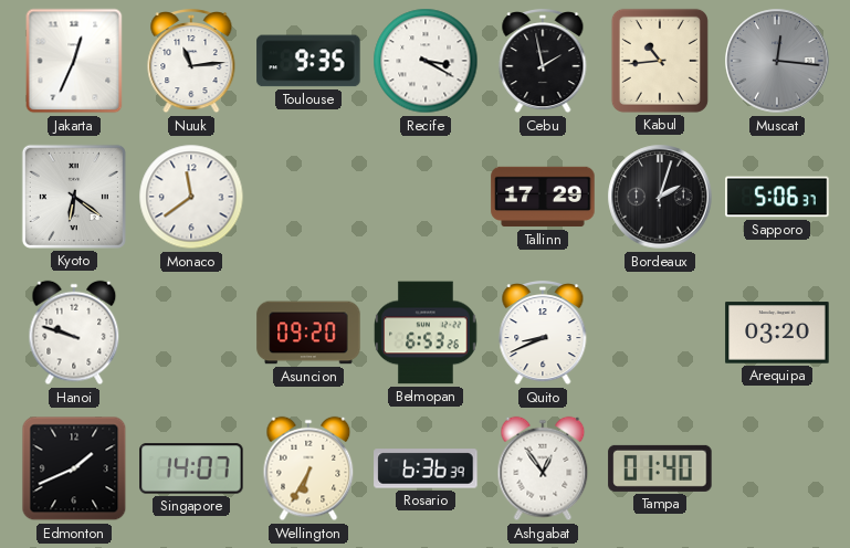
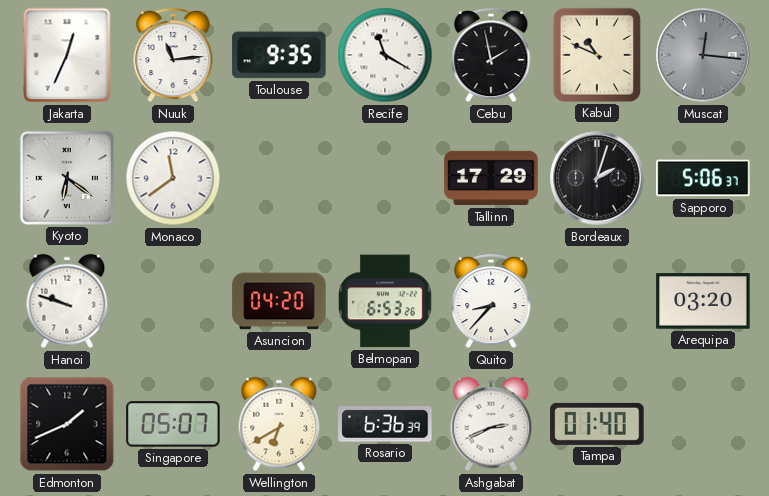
Recife: 3:20 -> 11:20 (385, 55)
Kabul: 10:44 -> 10:49 (597, 55)
Asuncion: 09:20 -> 04:20 (279, 301)
Quito: 8:41 -> 8:37 (491, 301)
Singapore: 14:07 -> 05:07 (173, 424)
Wellington: 6:35 -> 6:40 (279, 424)
Ashgabat: 12:54 -> 2:41 (491, 424)
